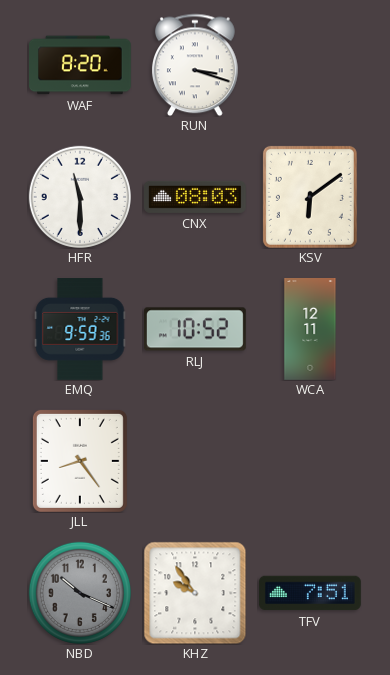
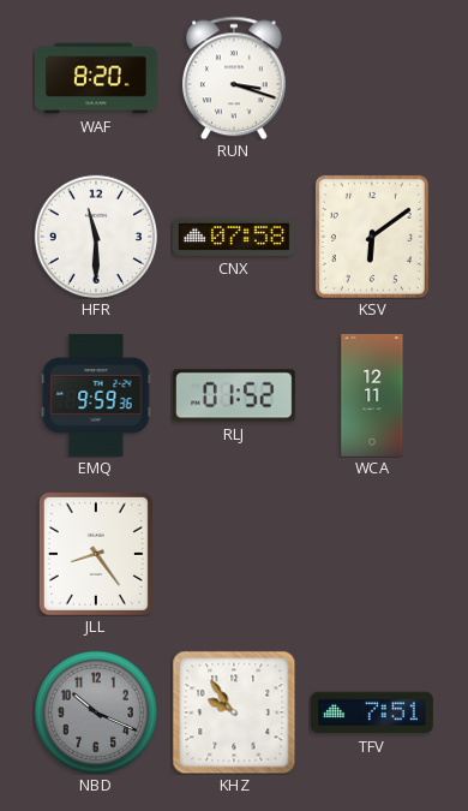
CNX: 08:03 -> 07:58 (235, 237)
RLJ: 10:52 -> 01:52 (234, 395)
